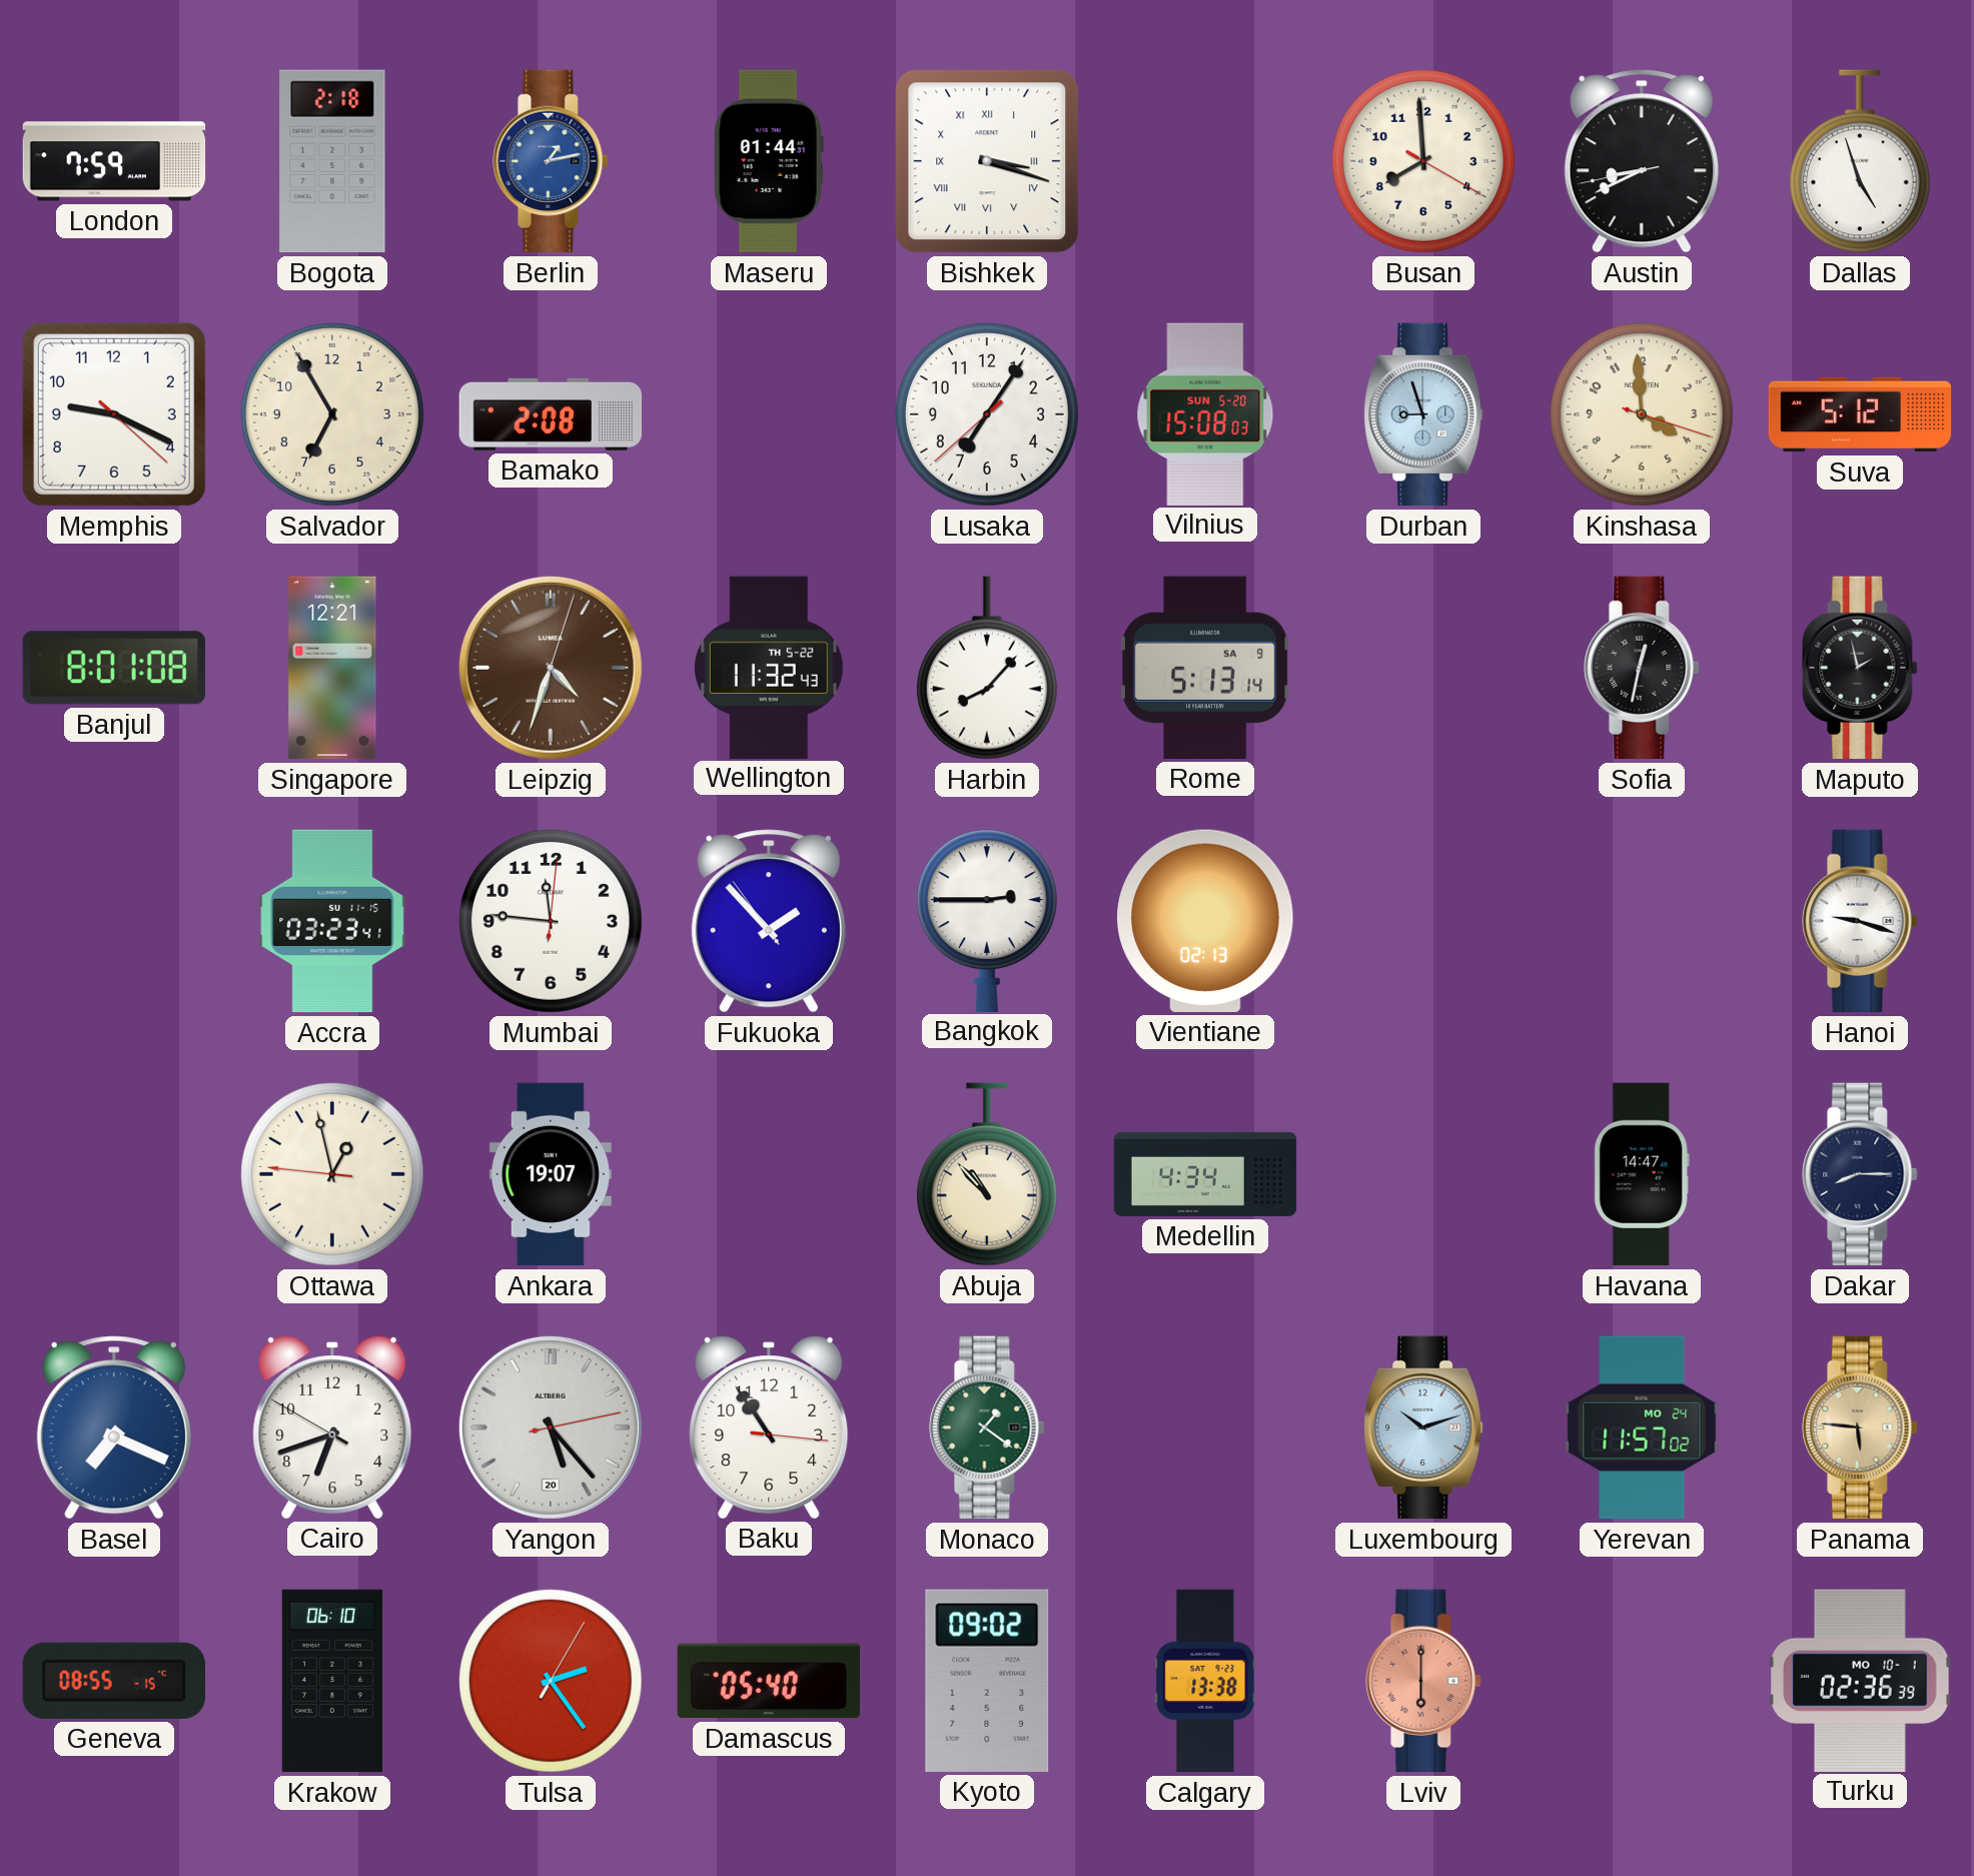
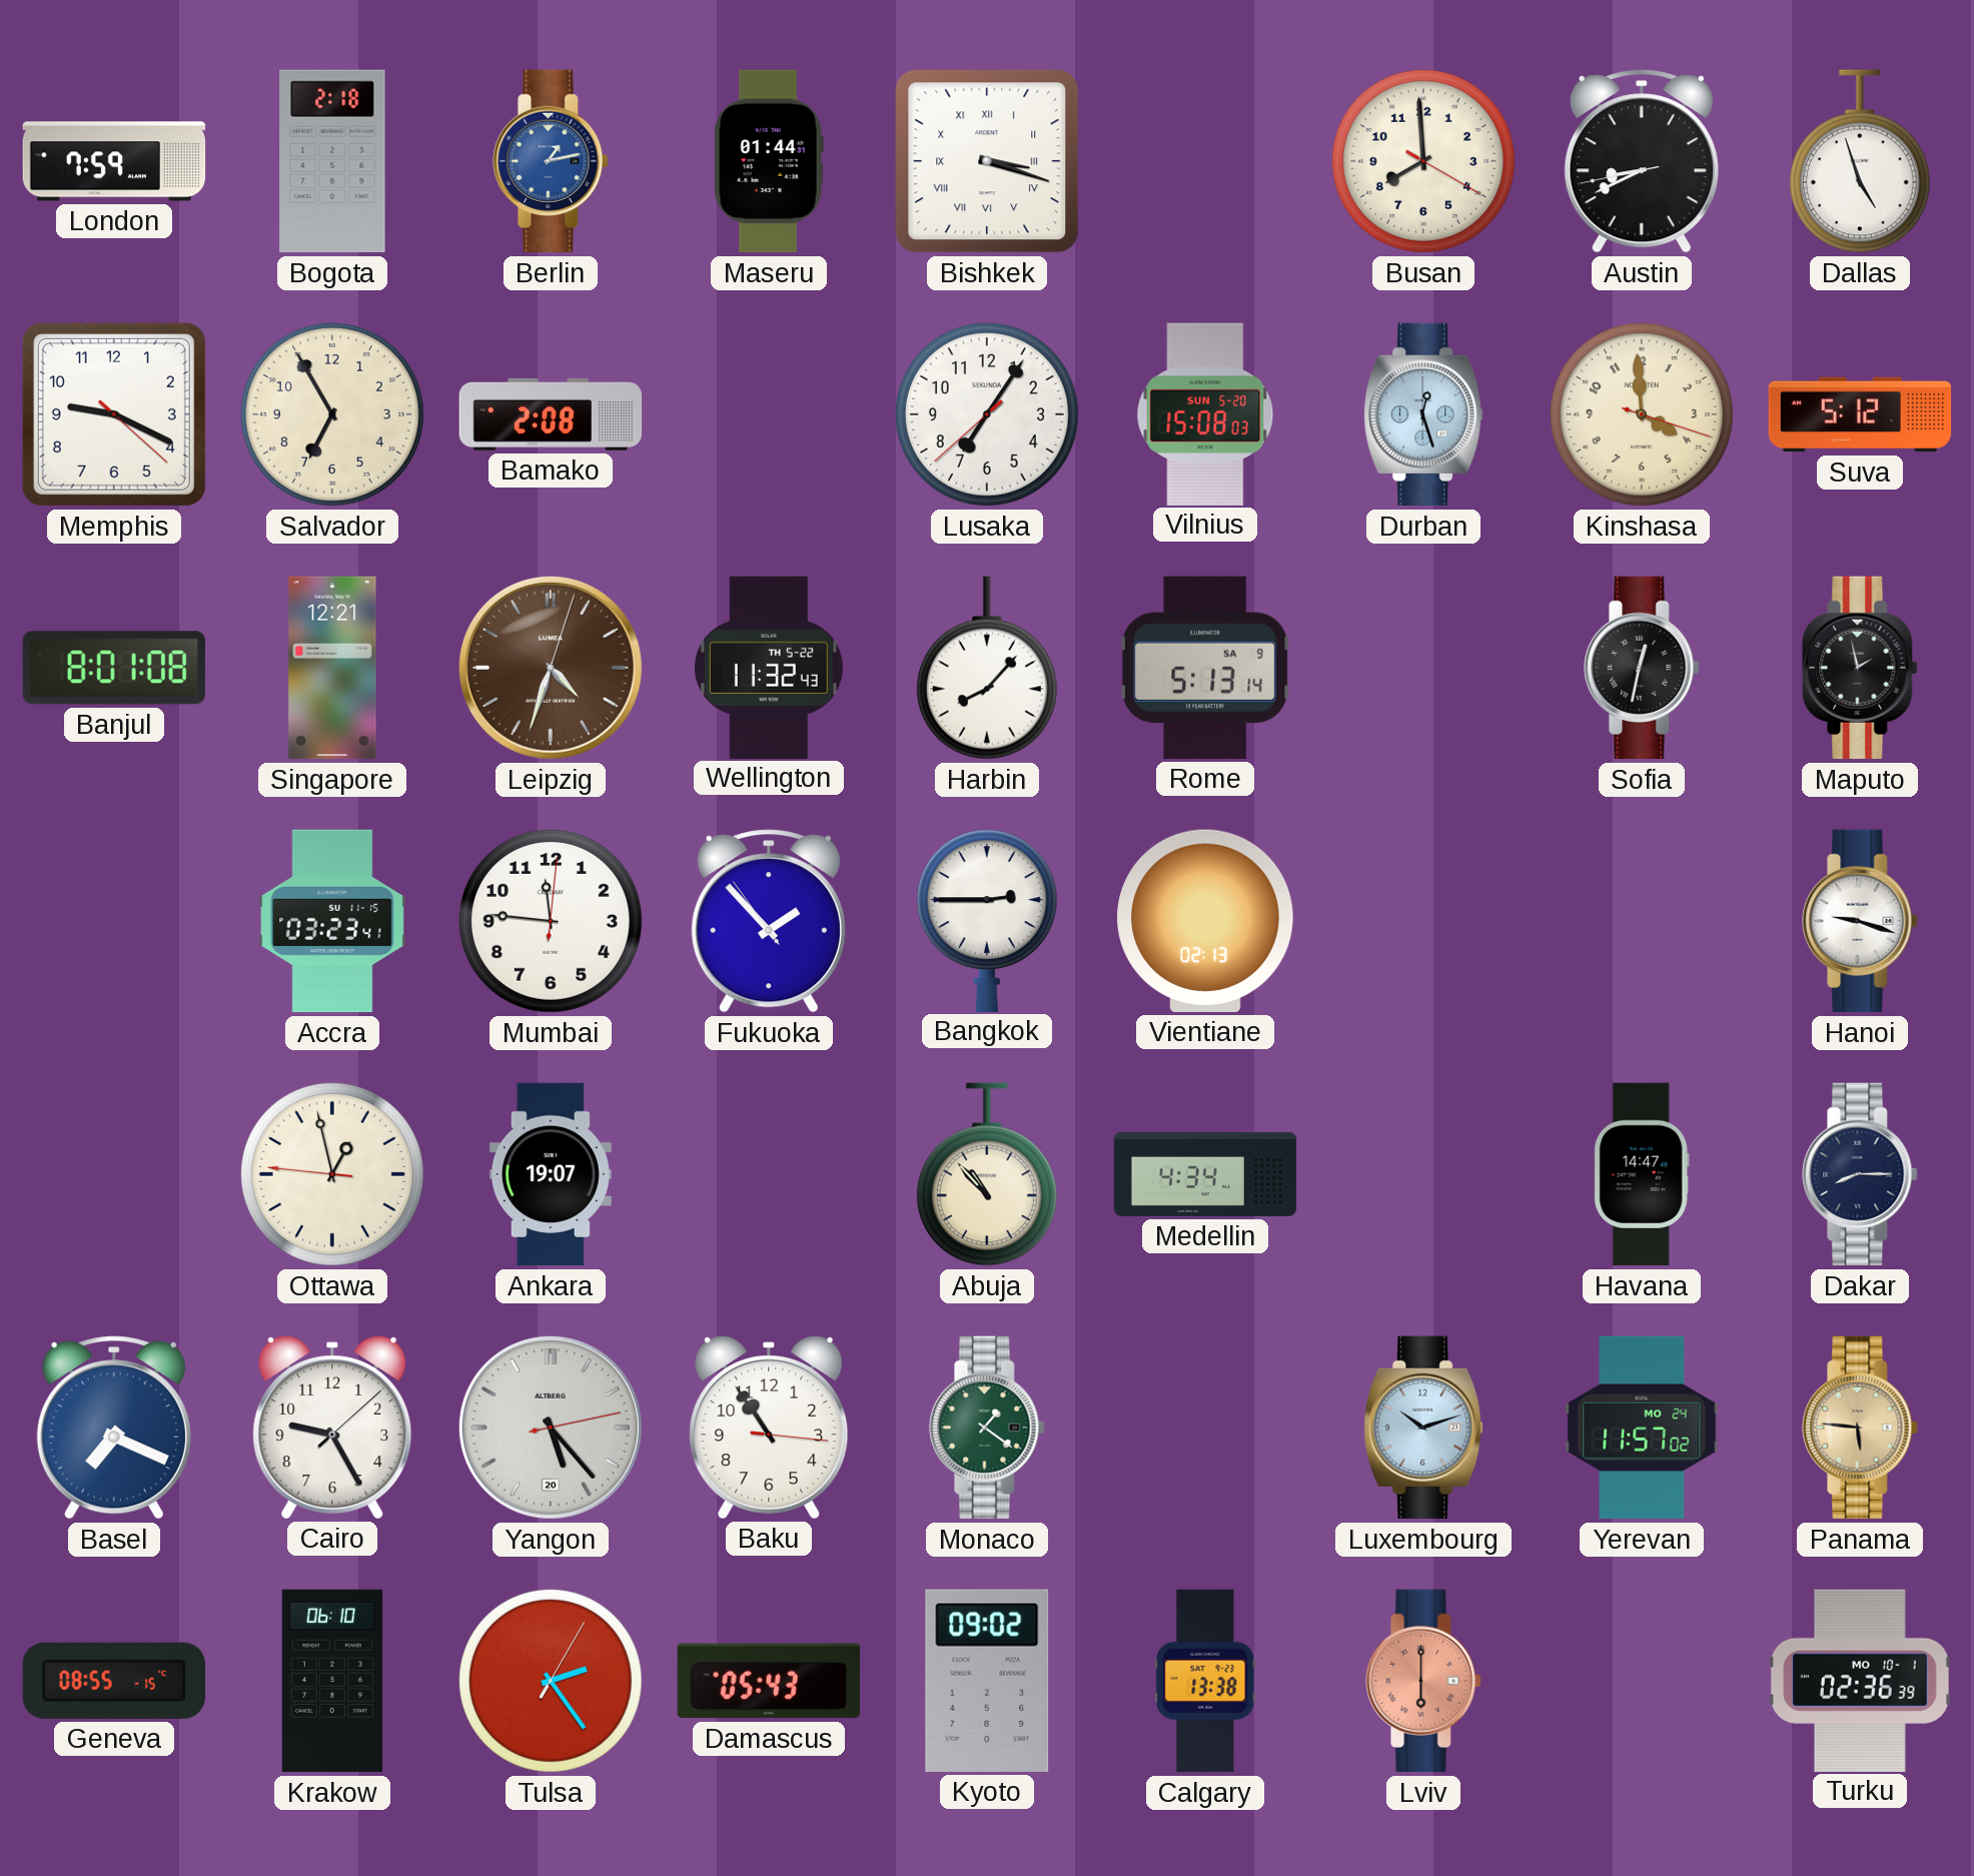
Durban: 8:57 -> 12:27 (1423, 414)
Cairo: 6:41 -> 9:25 (332, 1428)
Damascus: 05:40 -> 05:43 (769, 1681)
